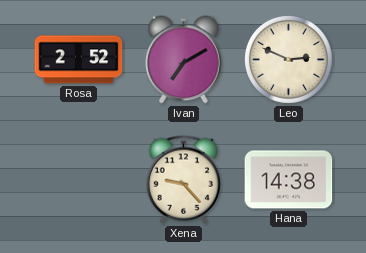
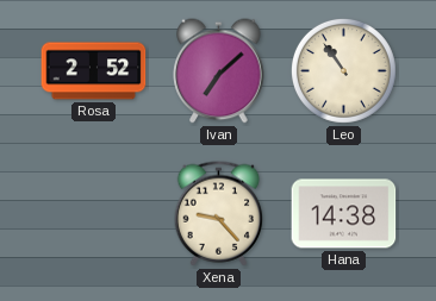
Ivan: 7:10 -> 7:08 (219, 71)
Leo: 2:49 -> 10:54 (343, 70)
